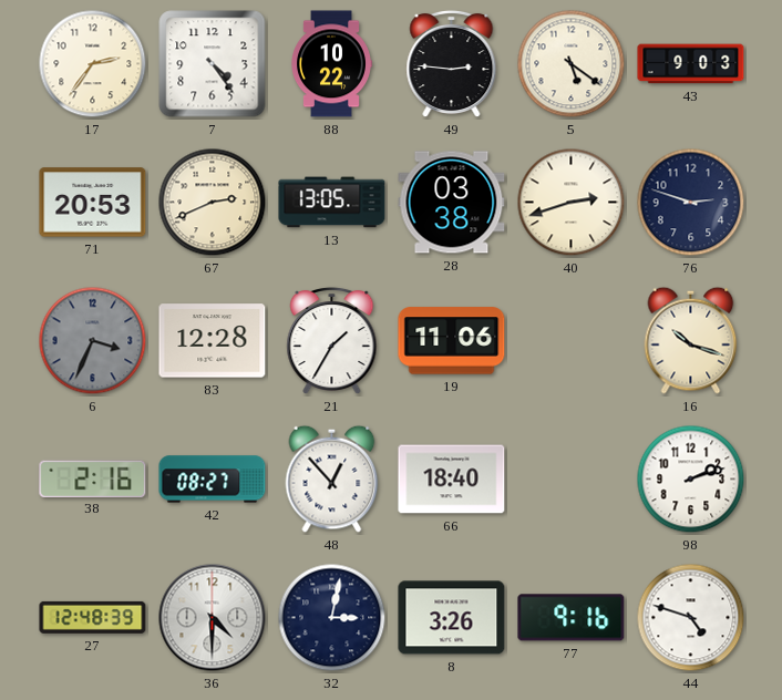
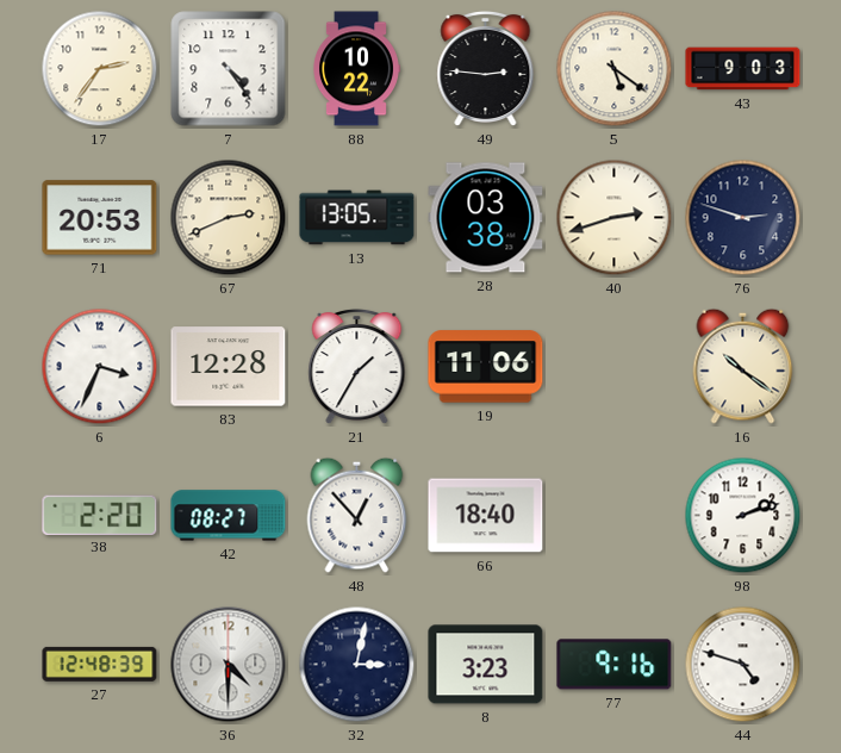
6 dial: grey -> white (100, 367)
16: 10:18 -> 10:21 (743, 366)
38: 2:16 -> 2:20 (100, 515)
8: 3:26 -> 3:23 (486, 665)
